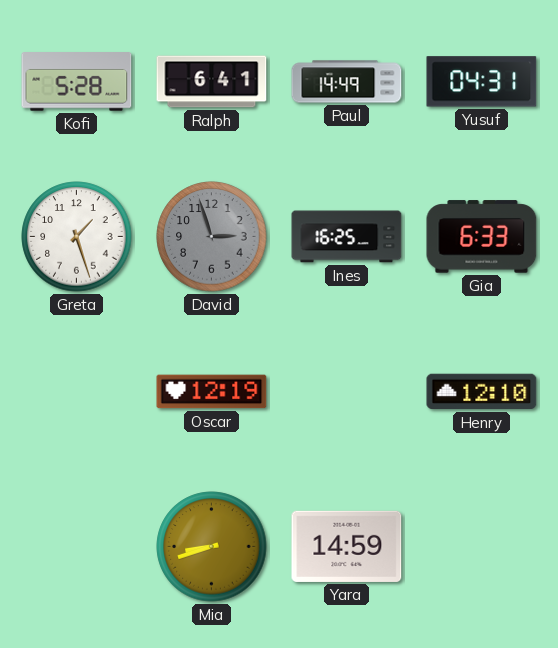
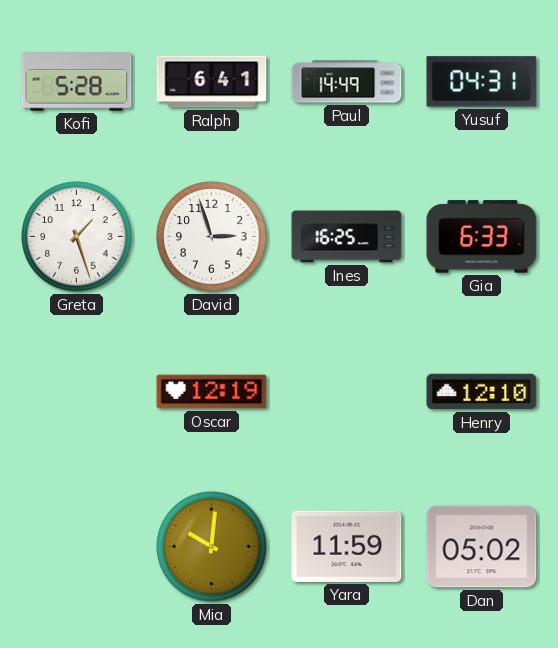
David dial: grey -> white (212, 237)
Mia: 8:42 -> 10:01 (212, 547)
Yara: 14:59 -> 11:59 (347, 546)
Dan: none -> 05:02 (482, 547)
